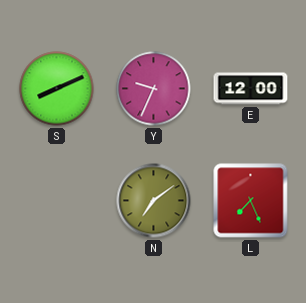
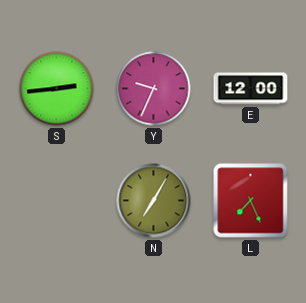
S: 8:11 -> 2:44 (57, 89)
N: 7:09 -> 7:05 (154, 201)
